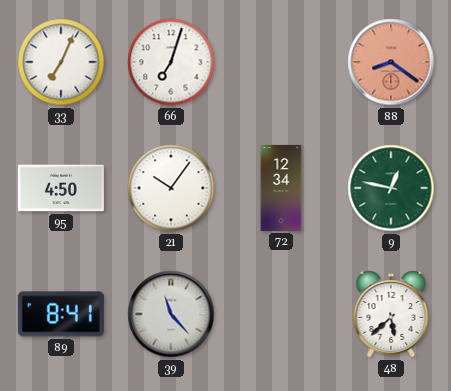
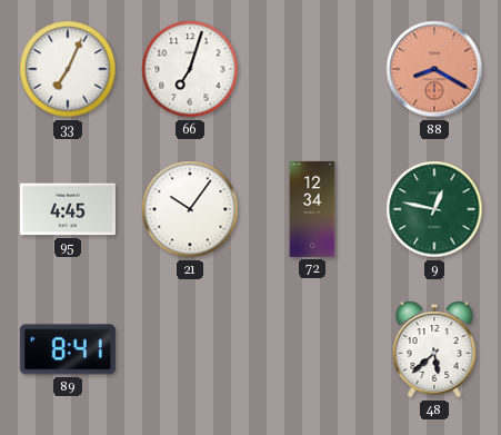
88: 8:21 -> 8:20 (434, 69)
95: 4:50 -> 4:45 (68, 209)
39: 11:23 -> none (171, 314)
